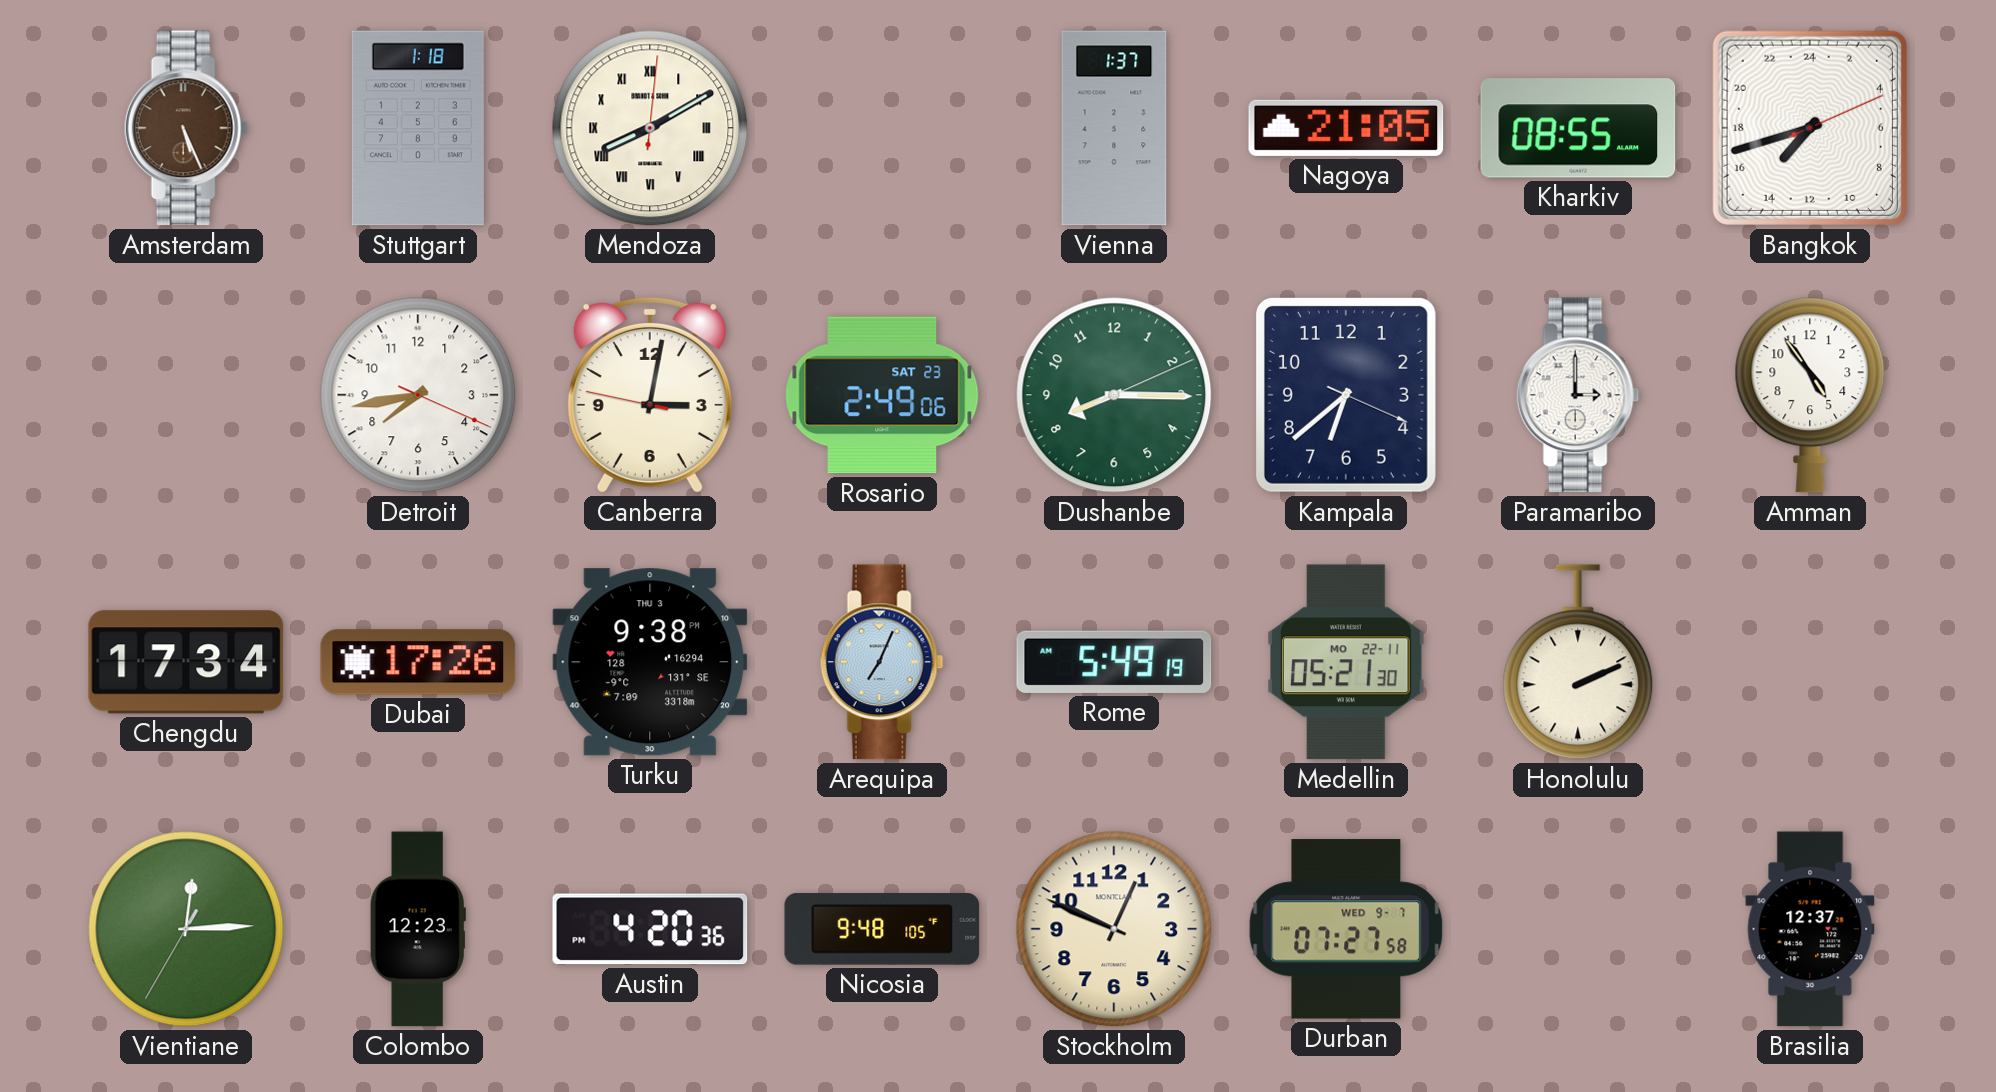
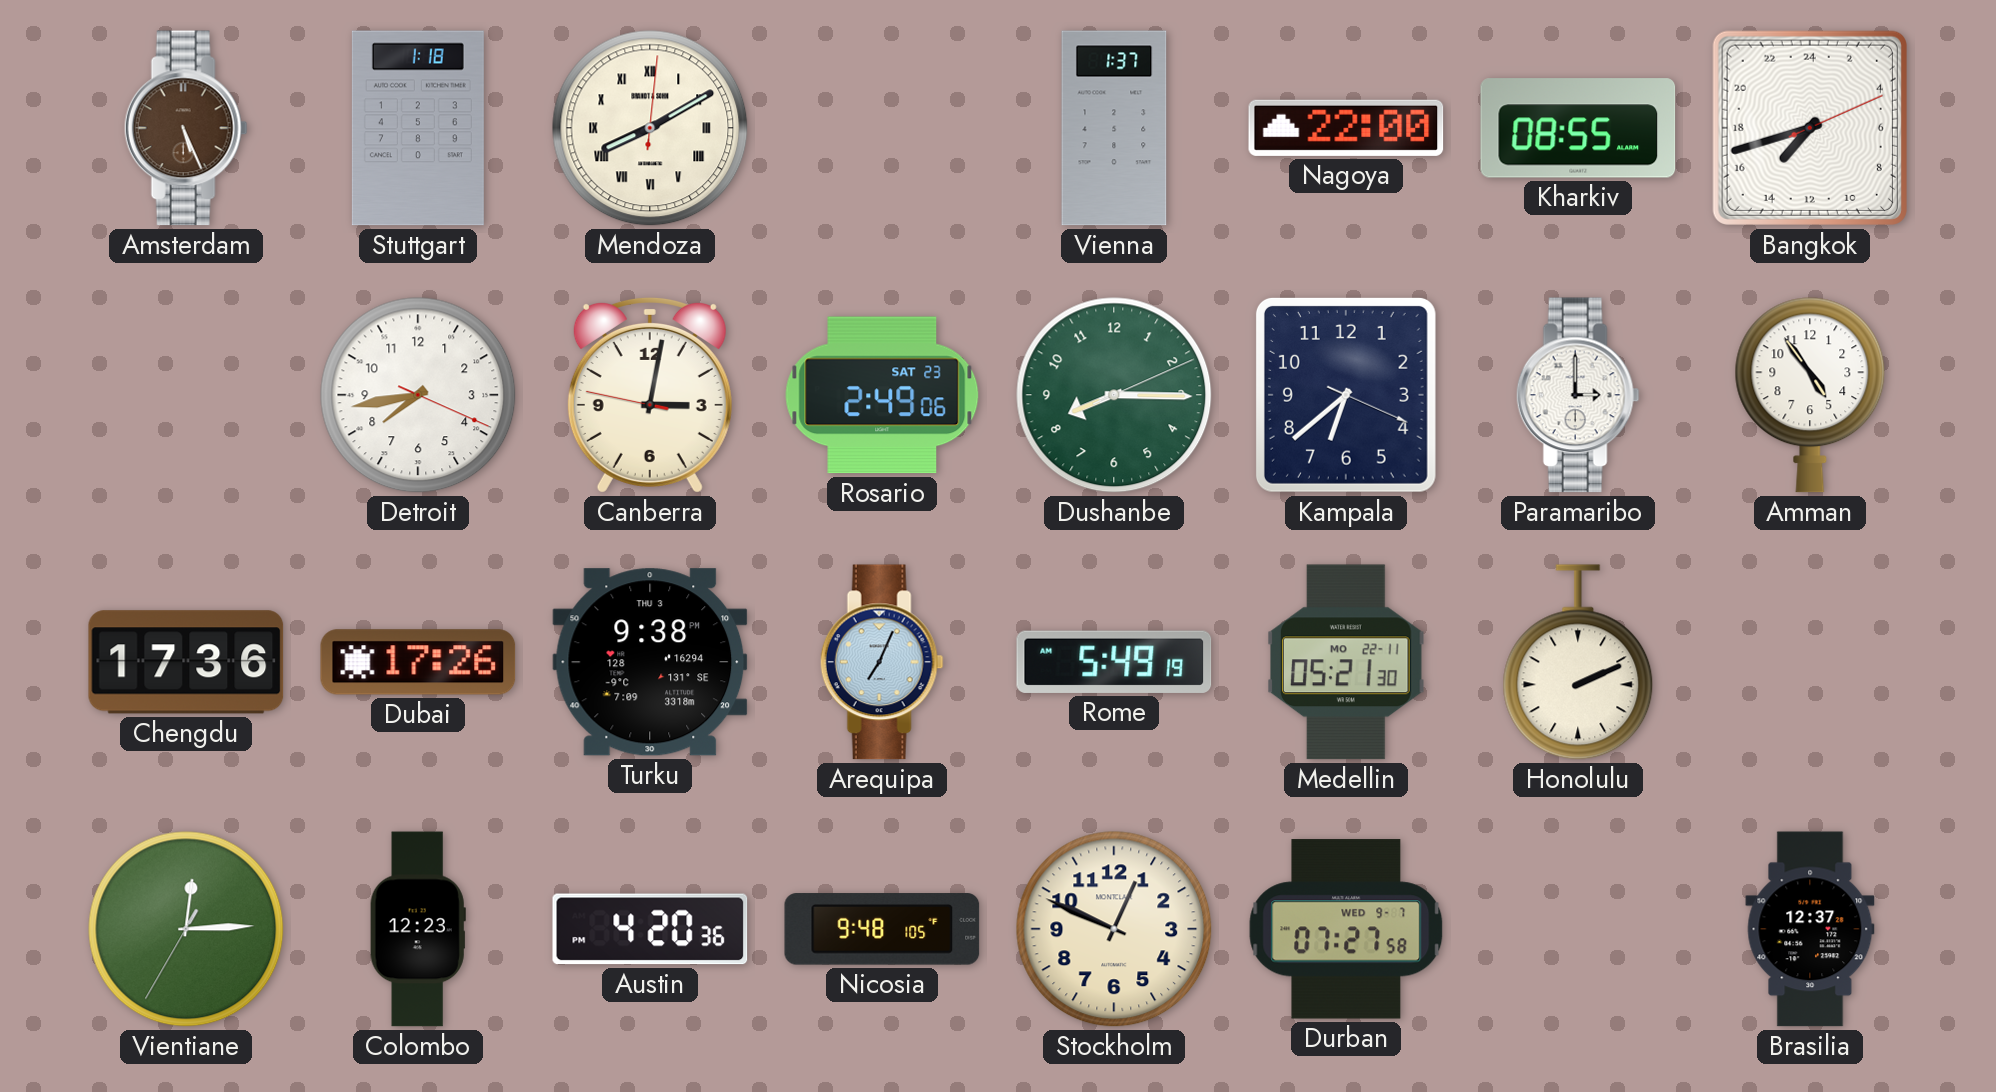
Nagoya: 21:05 -> 22:00 (1346, 128)
Chengdu: 17:34 -> 17:36 (186, 662)
